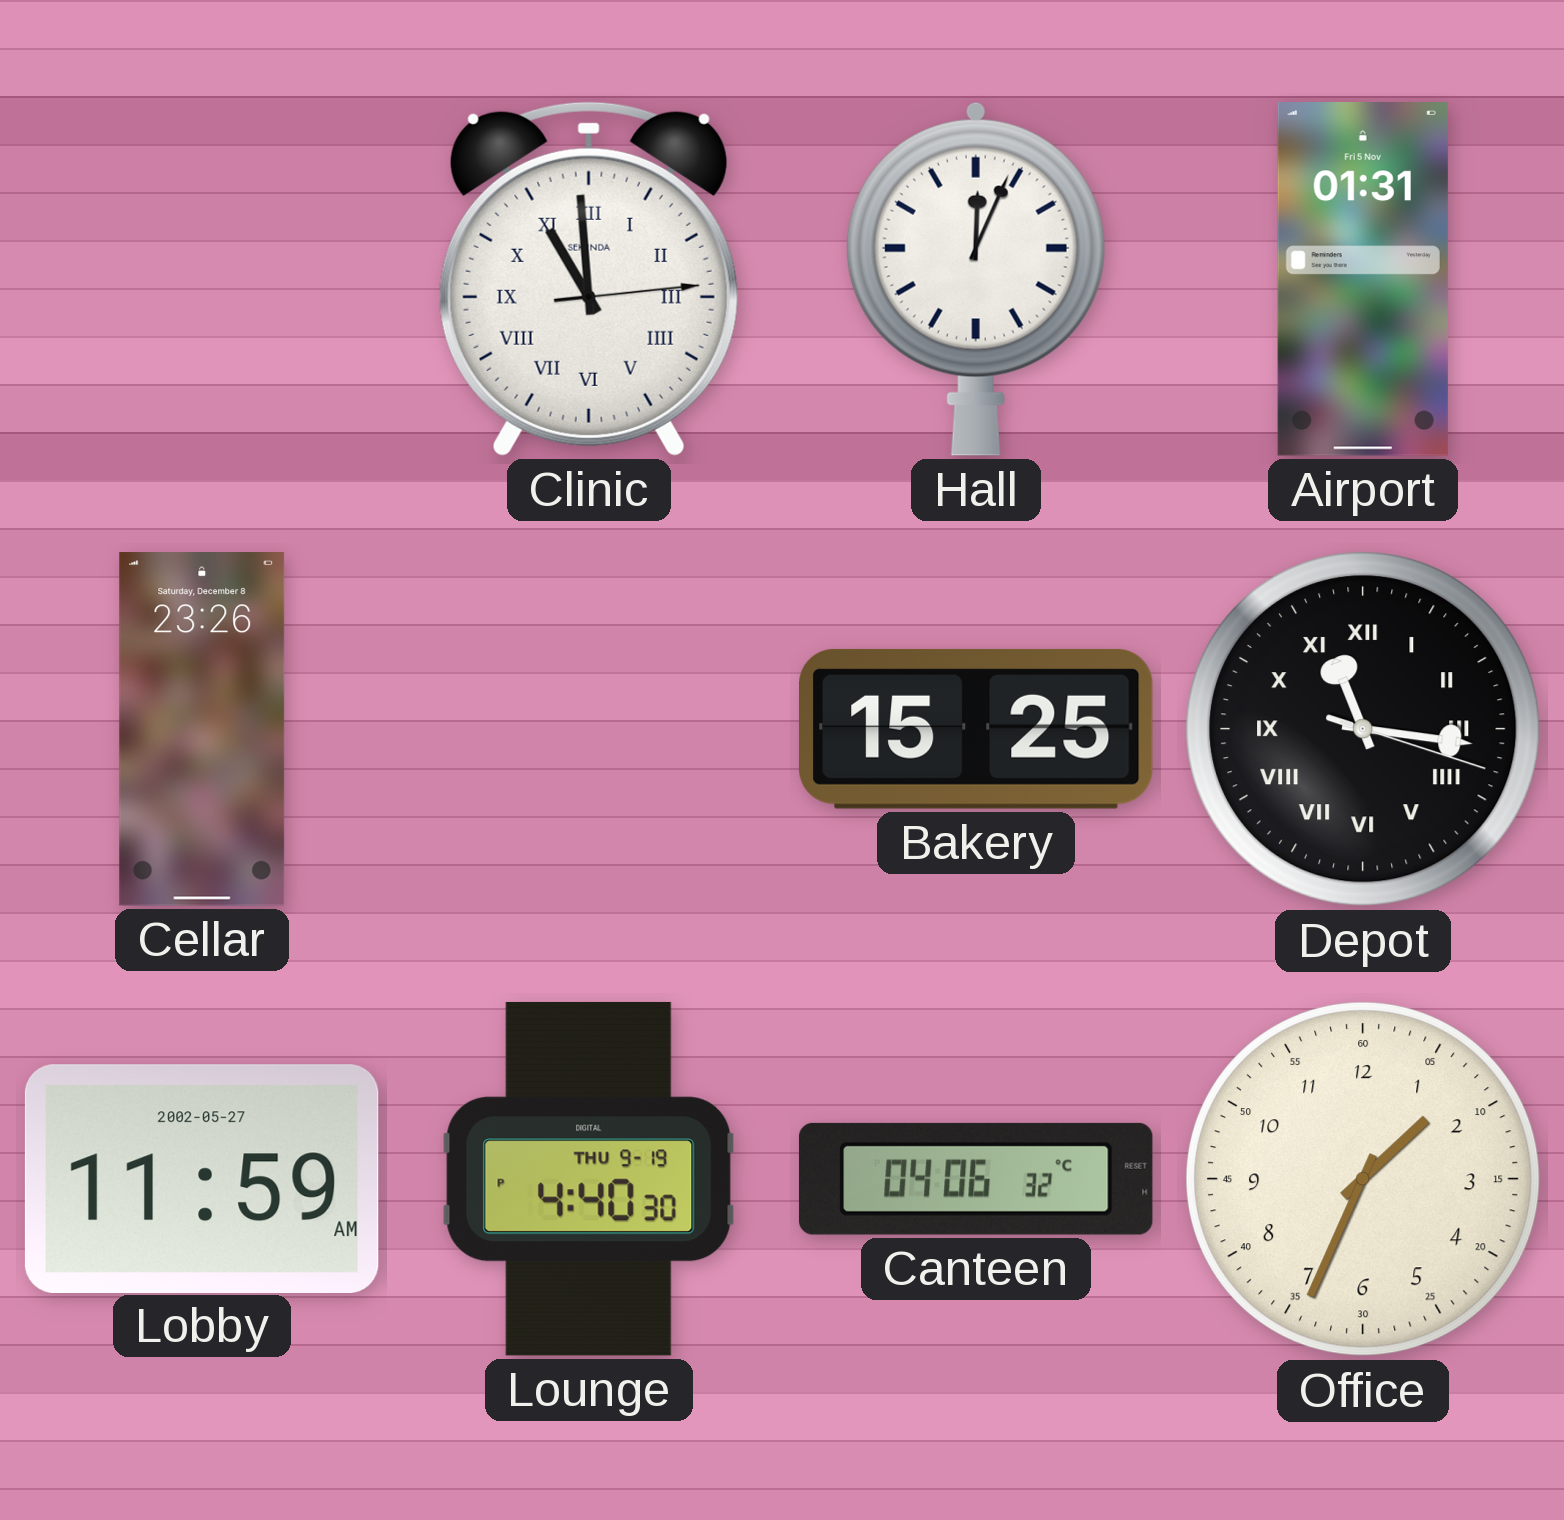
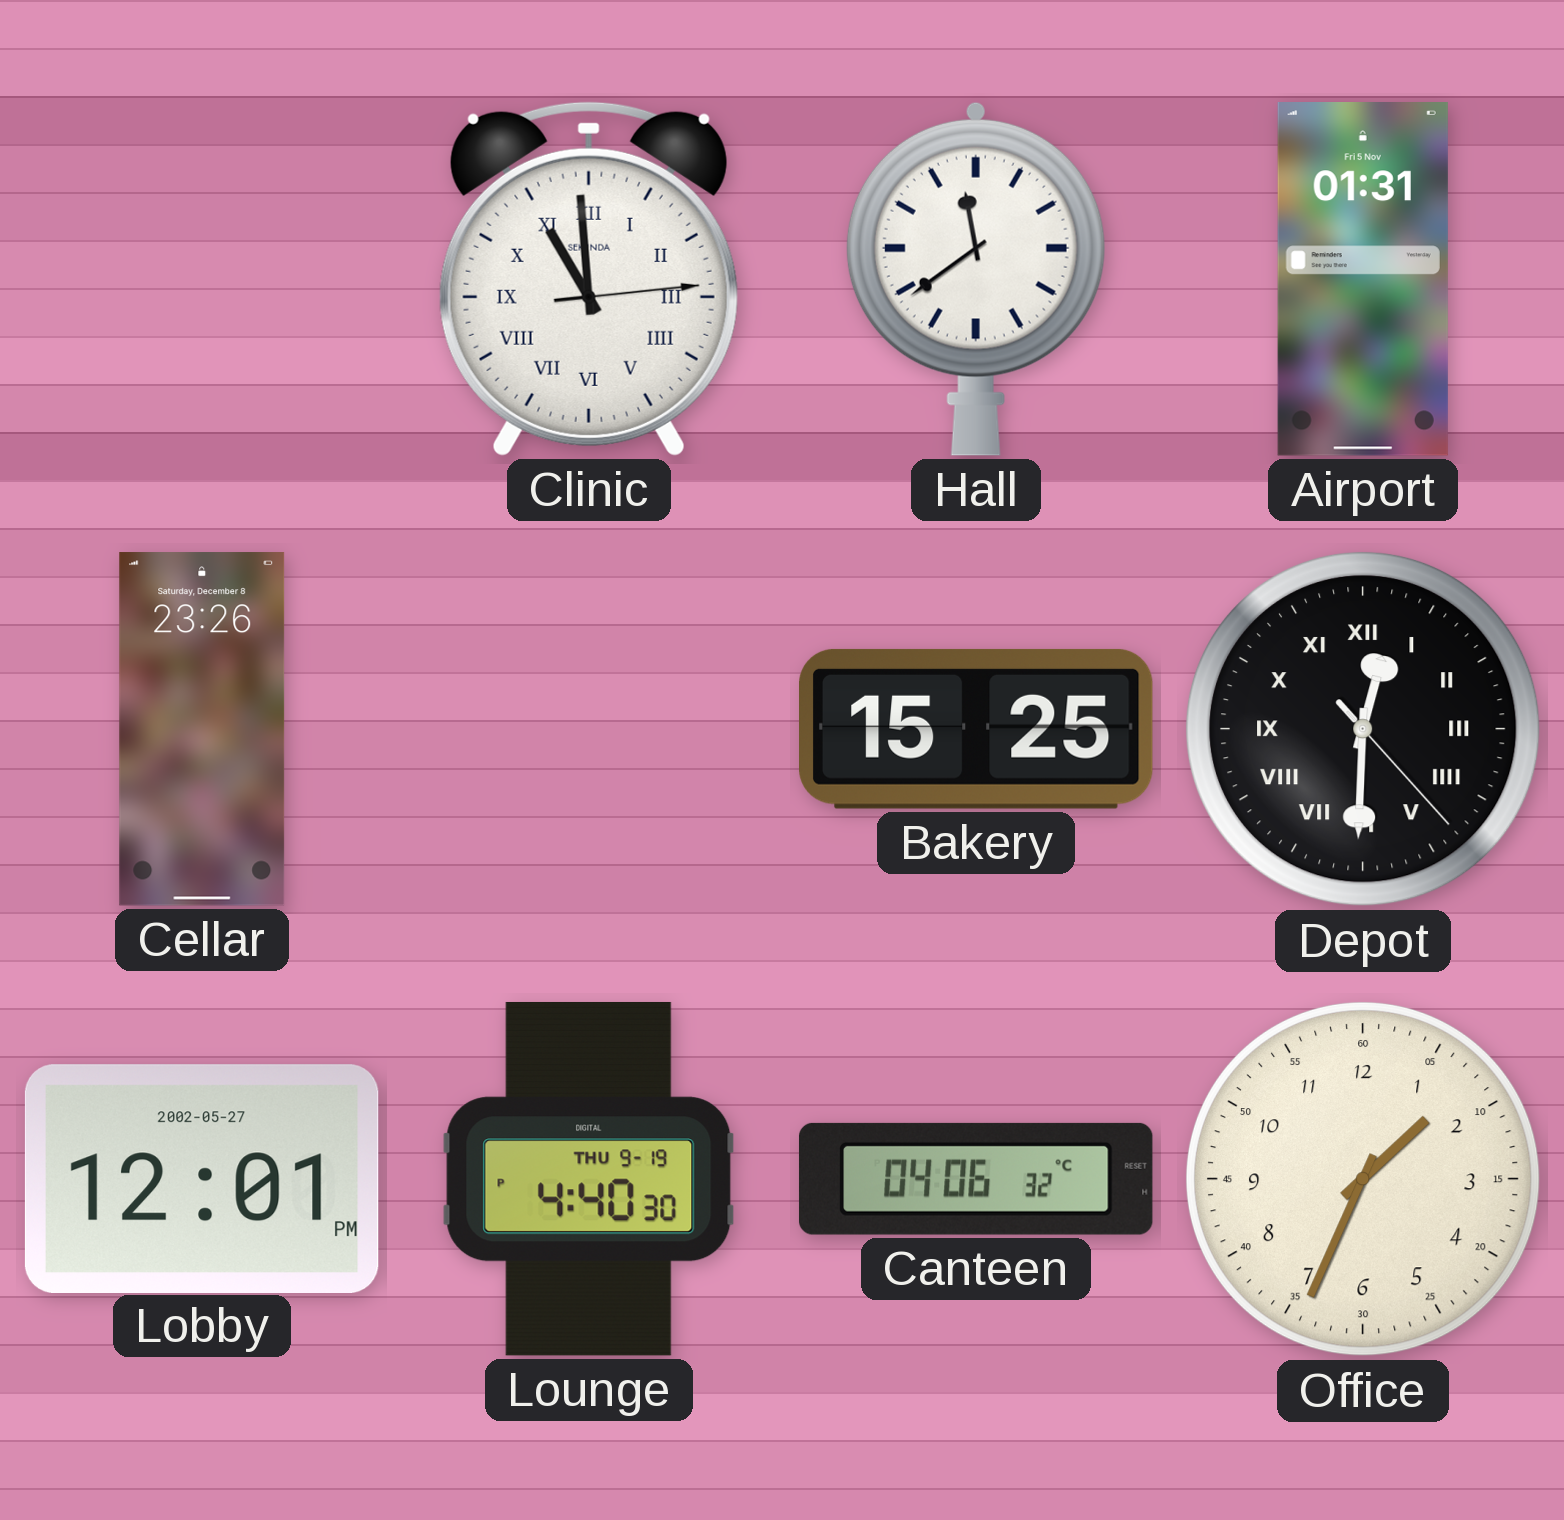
Hall: 12:04 -> 11:39 (976, 279)
Depot: 11:16 -> 12:30 (1363, 729)
Lobby: 11:59 -> 12:01 (202, 1178)
